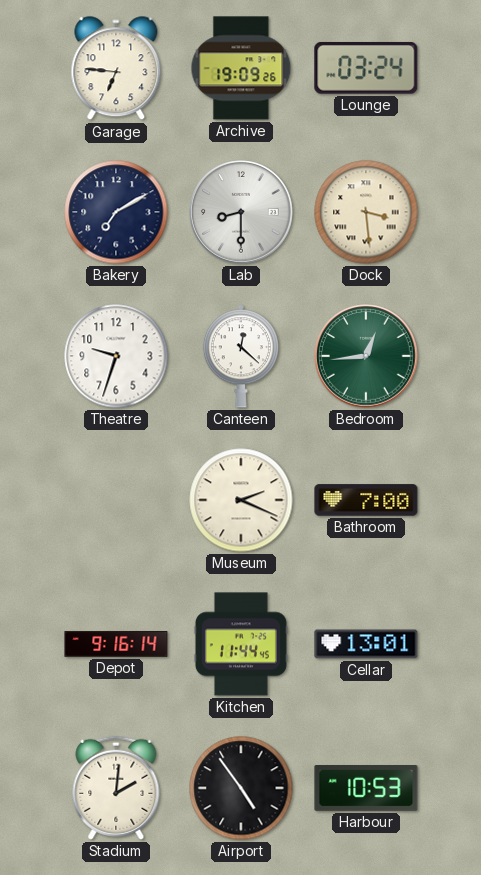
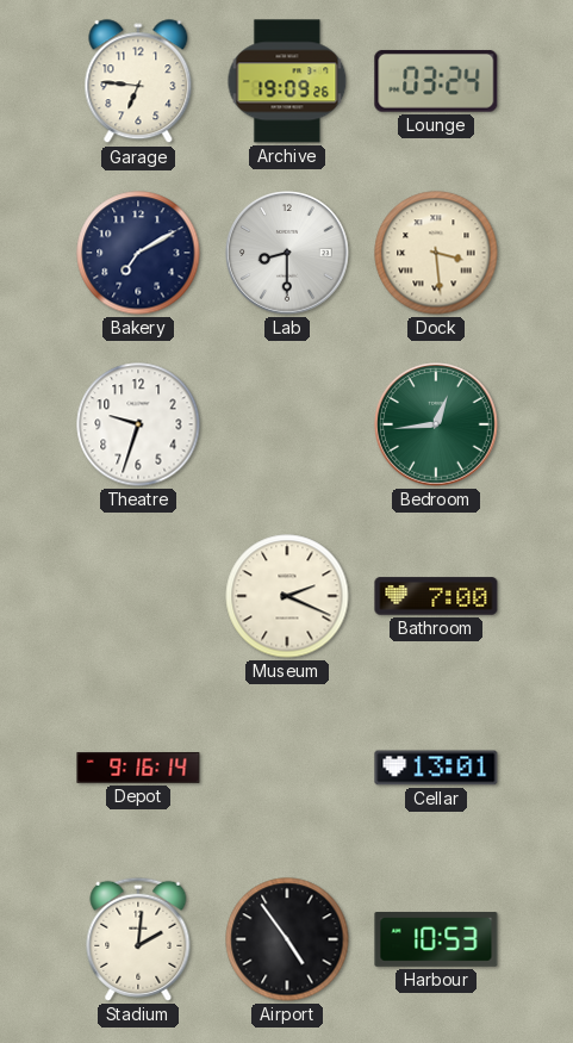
Canteen: 12:22 -> none (241, 356)
Kitchen: 11:44 -> none (241, 644)
